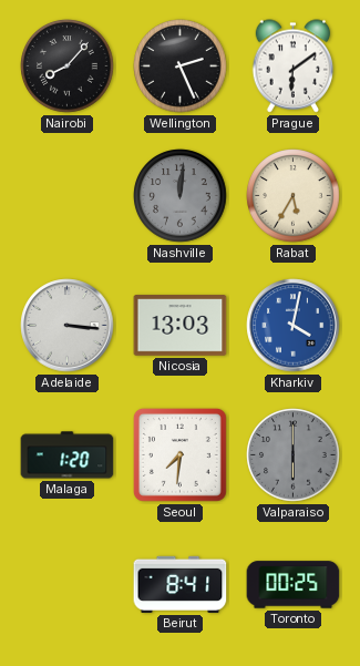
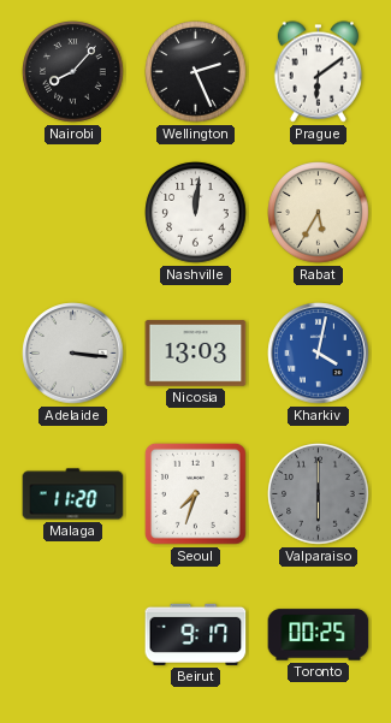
Nashville dial: grey -> white (196, 213)
Malaga: 1:20 -> 11:20 (73, 494)
Seoul: 7:31 -> 7:33 (195, 493)
Beirut: 8:41 -> 9:17 (196, 634)
